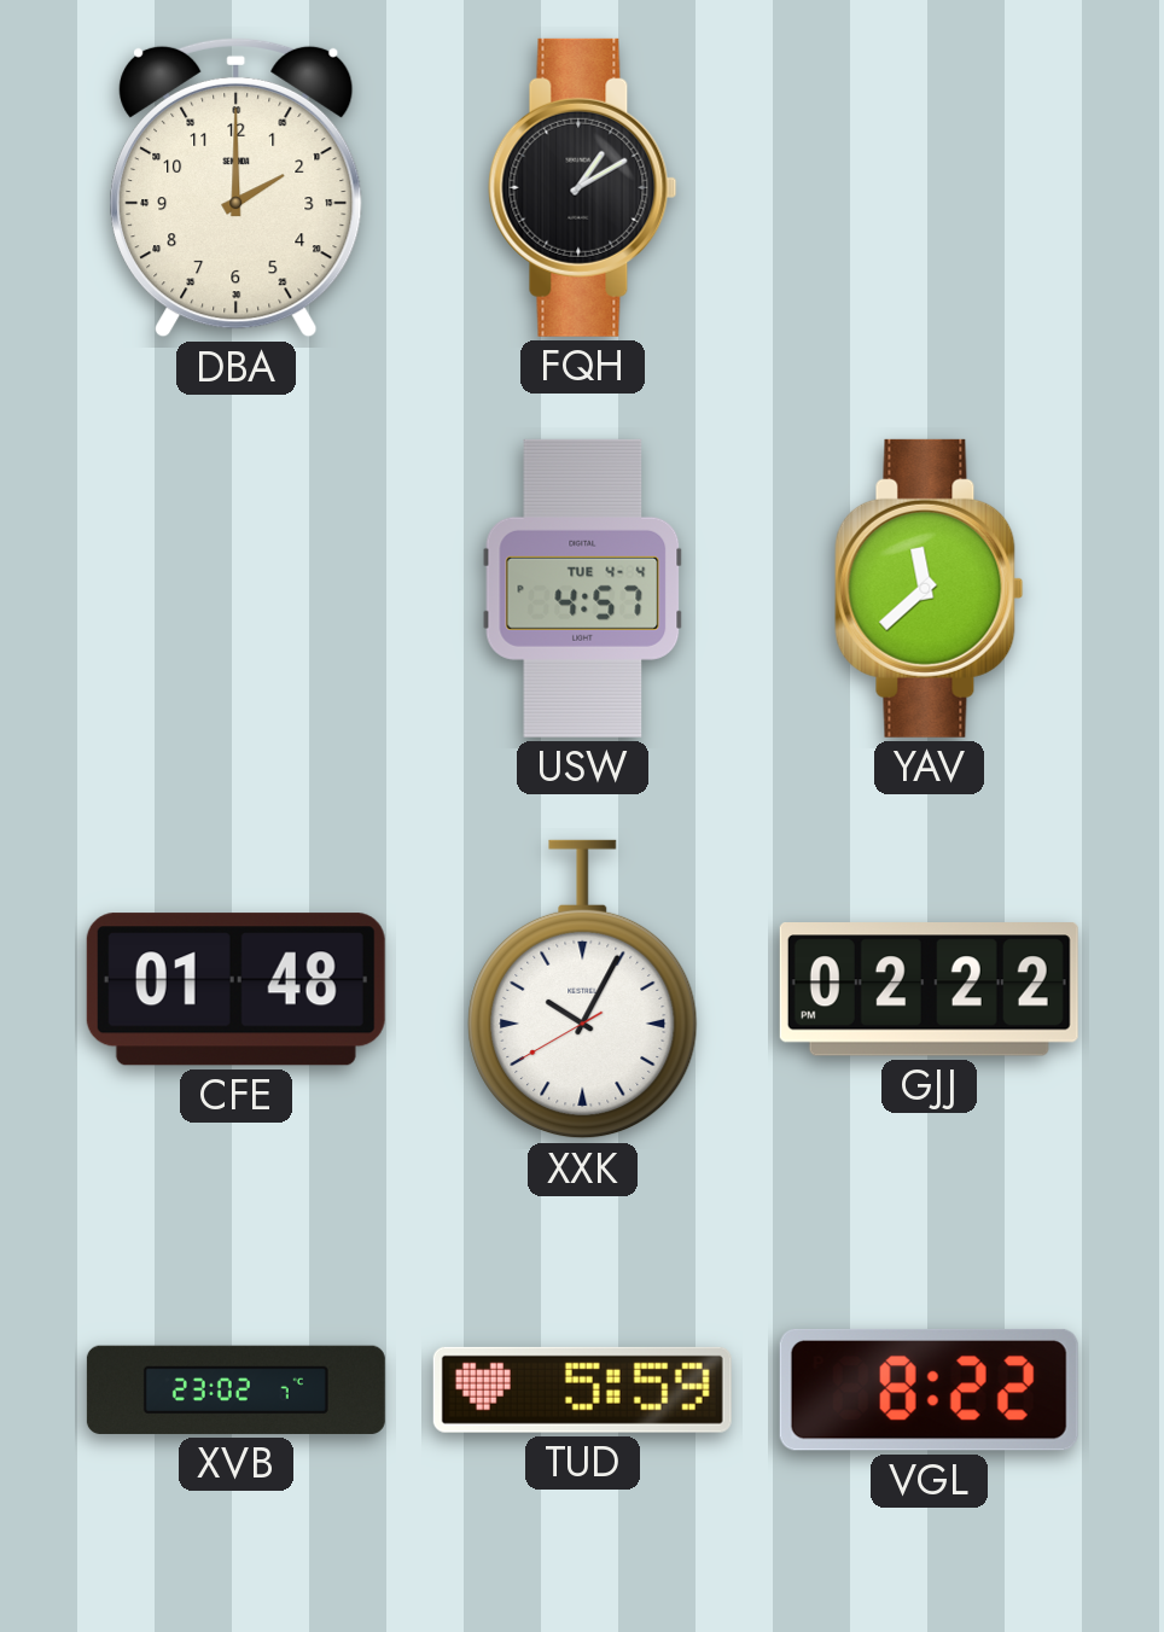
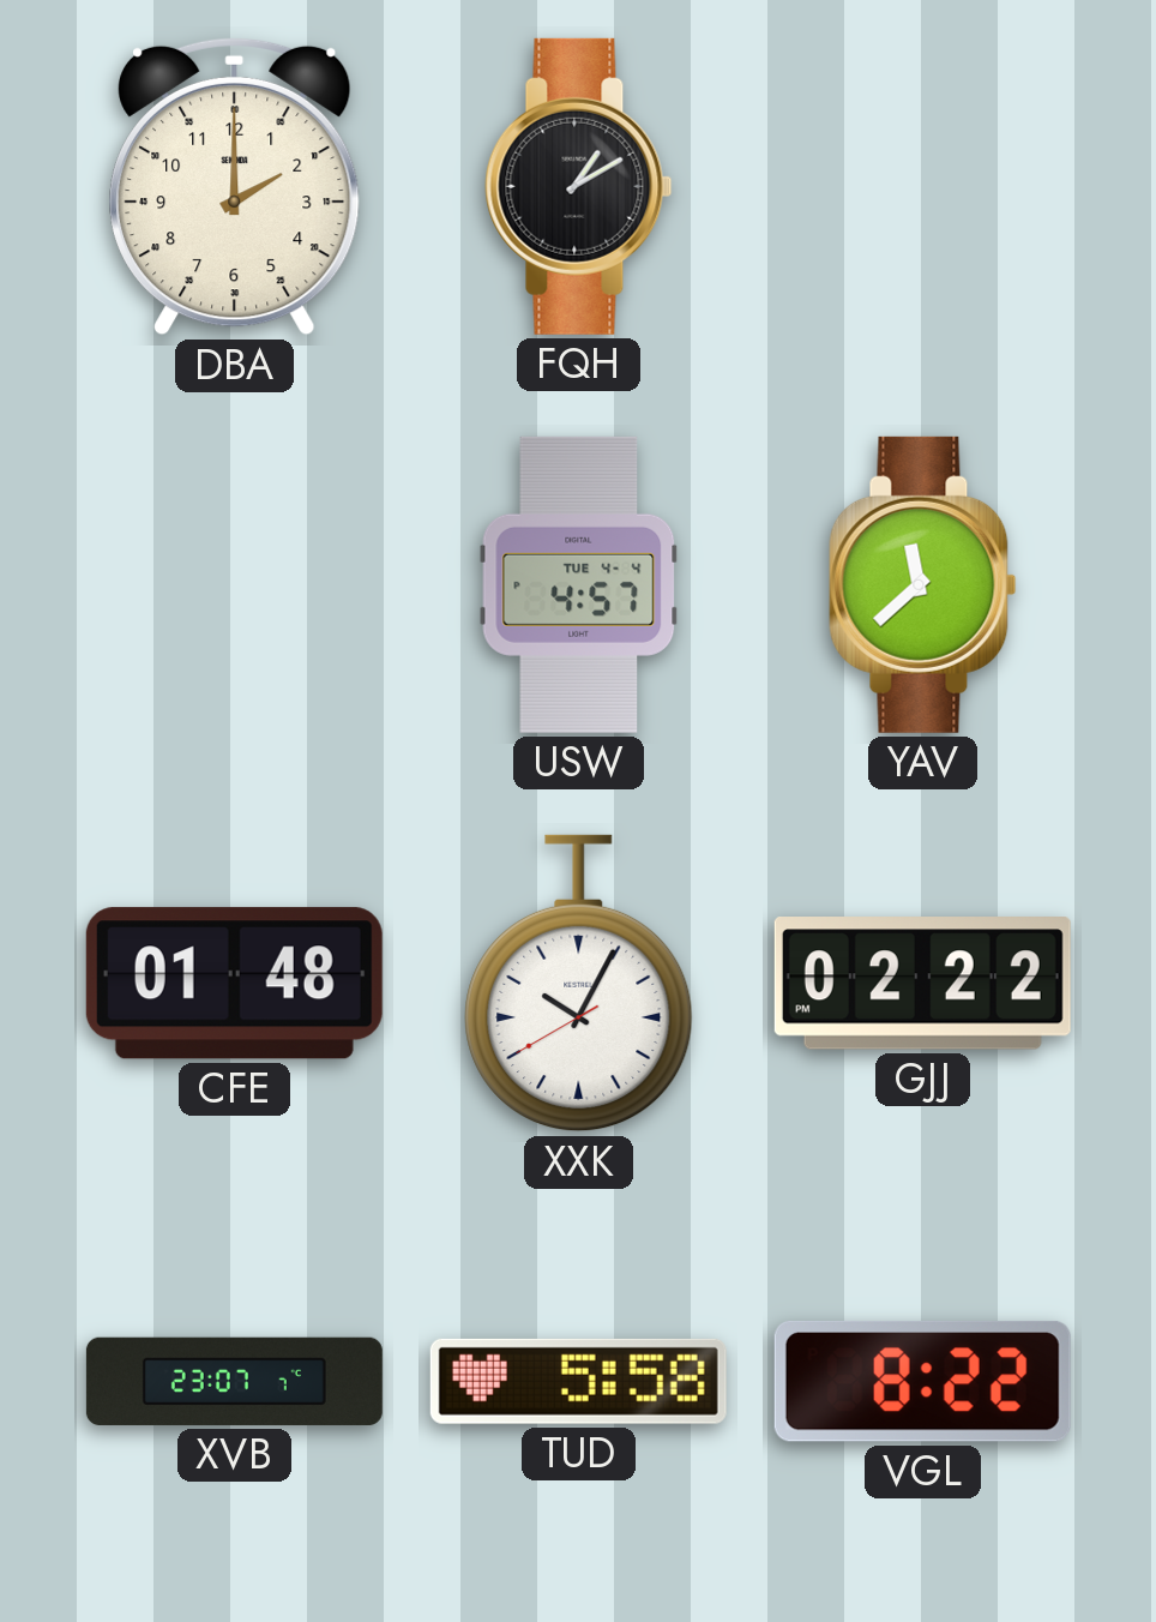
XVB: 23:02 -> 23:07 (234, 1381)
TUD: 5:59 -> 5:58 (578, 1381)
